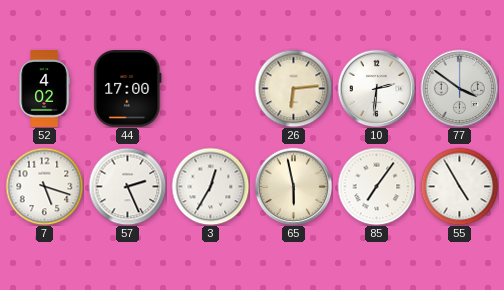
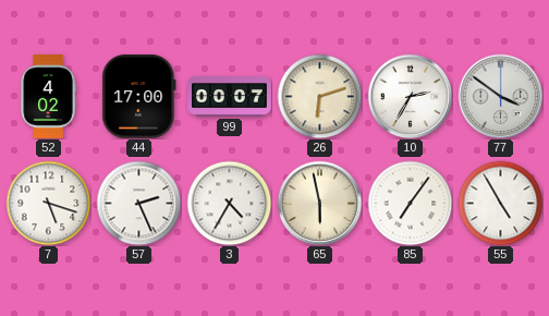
99: none -> 00:07 (230, 97)
26: 6:14 -> 6:12 (319, 96)
10: 2:31 -> 2:35 (410, 96)
3: 12:35 -> 4:35 (229, 203)
